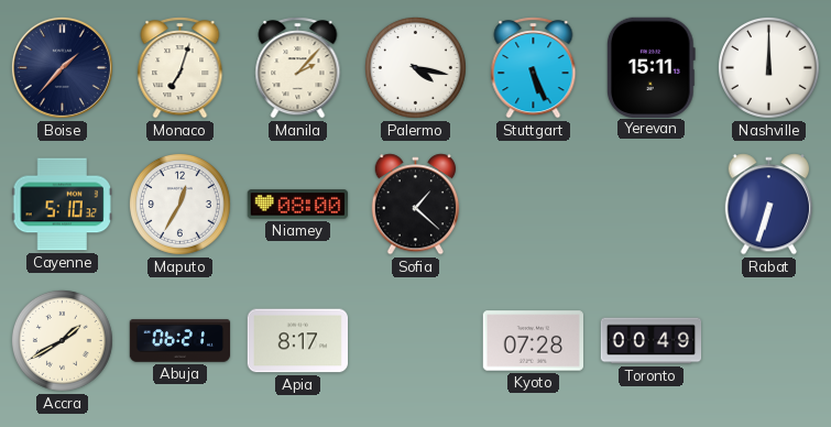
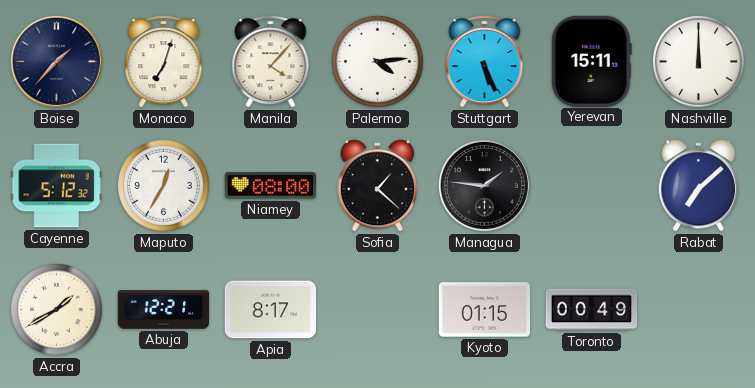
Manila: 2:07 -> 4:07 (271, 62)
Palermo: 4:17 -> 4:14 (377, 61)
Cayenne: 5:10 -> 5:12 (56, 186)
Managua: none -> 1:46 (484, 185)
Rabat: 6:33 -> 7:08 (699, 186)
Abuja: 06:21 -> 12:21 (164, 310)
Kyoto: 07:28 -> 01:15 (484, 310)
